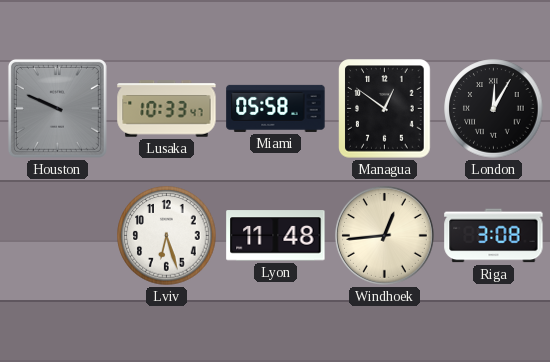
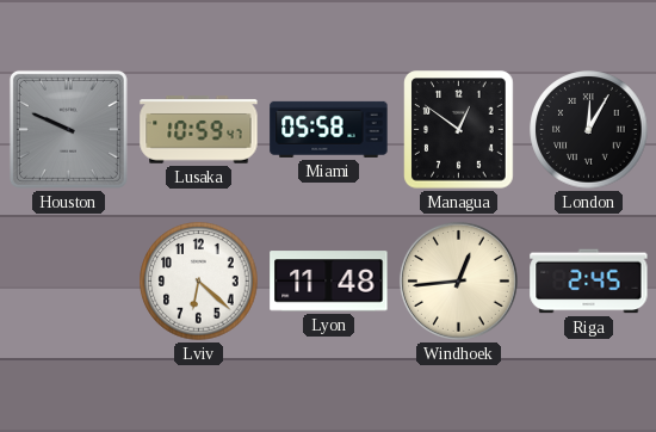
Lusaka: 10:33 -> 10:59 (199, 130)
Lviv: 6:27 -> 6:22 (199, 282)
Riga: 3:08 -> 2:45 (589, 282)
